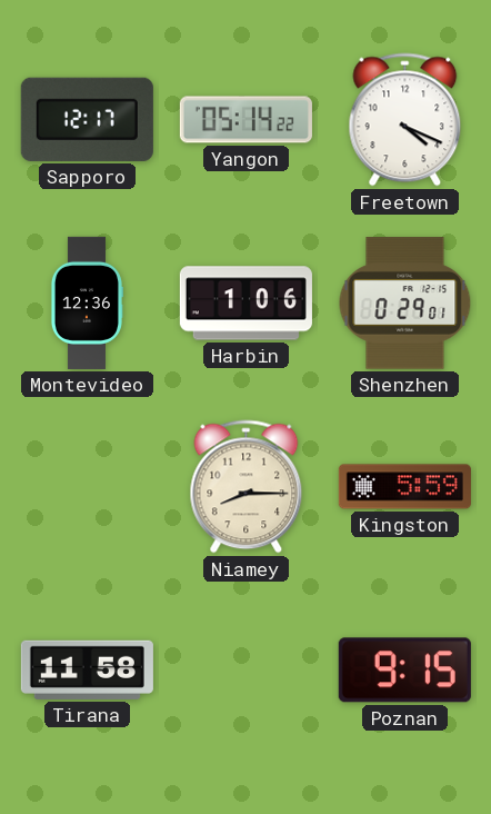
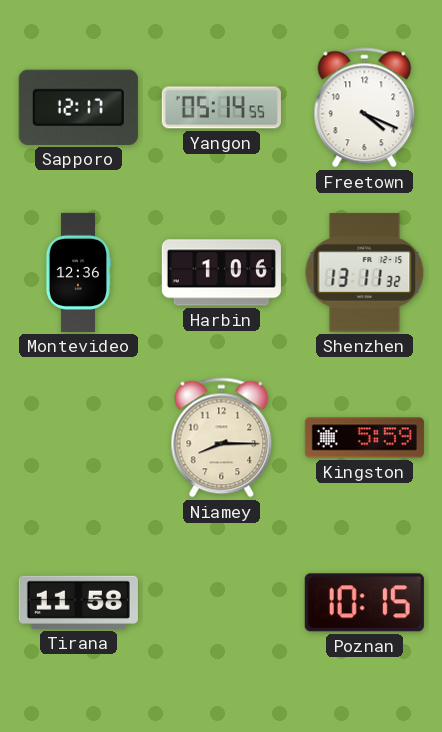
Yangon: 05:14:22 -> 05:14:55 (221, 108)
Shenzhen: 0:29 -> 13:11 (365, 273)
Poznan: 9:15 -> 10:15 (364, 603)
